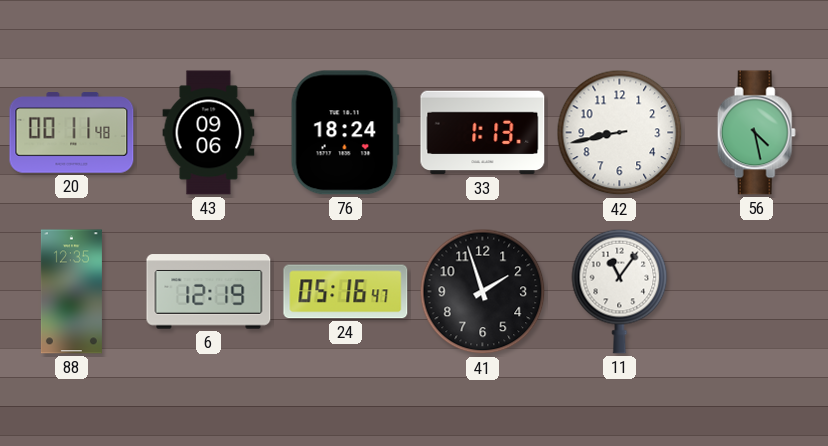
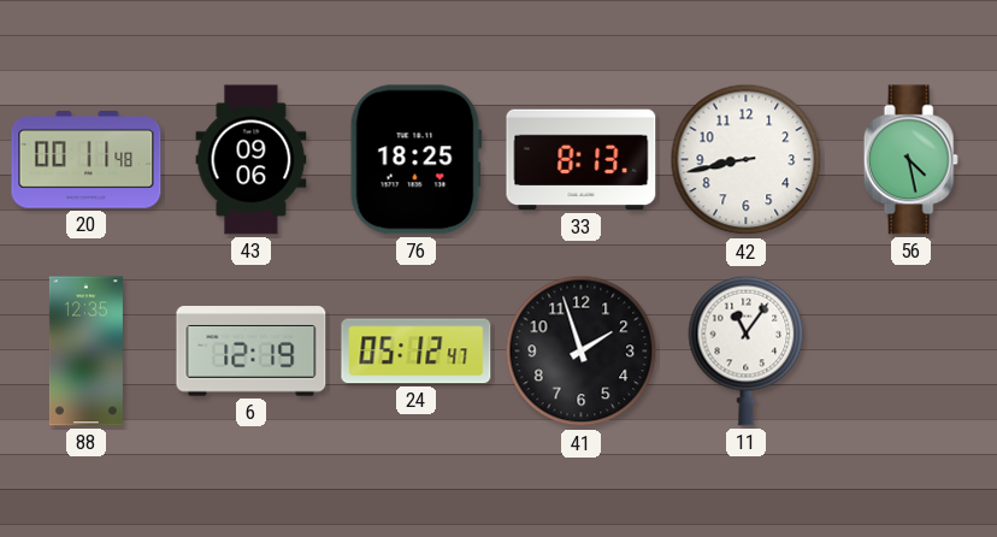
76: 18:24 -> 18:25 (415, 160)
33: 1:13 -> 8:13 (582, 160)
24: 05:16 -> 05:12 (417, 352)
